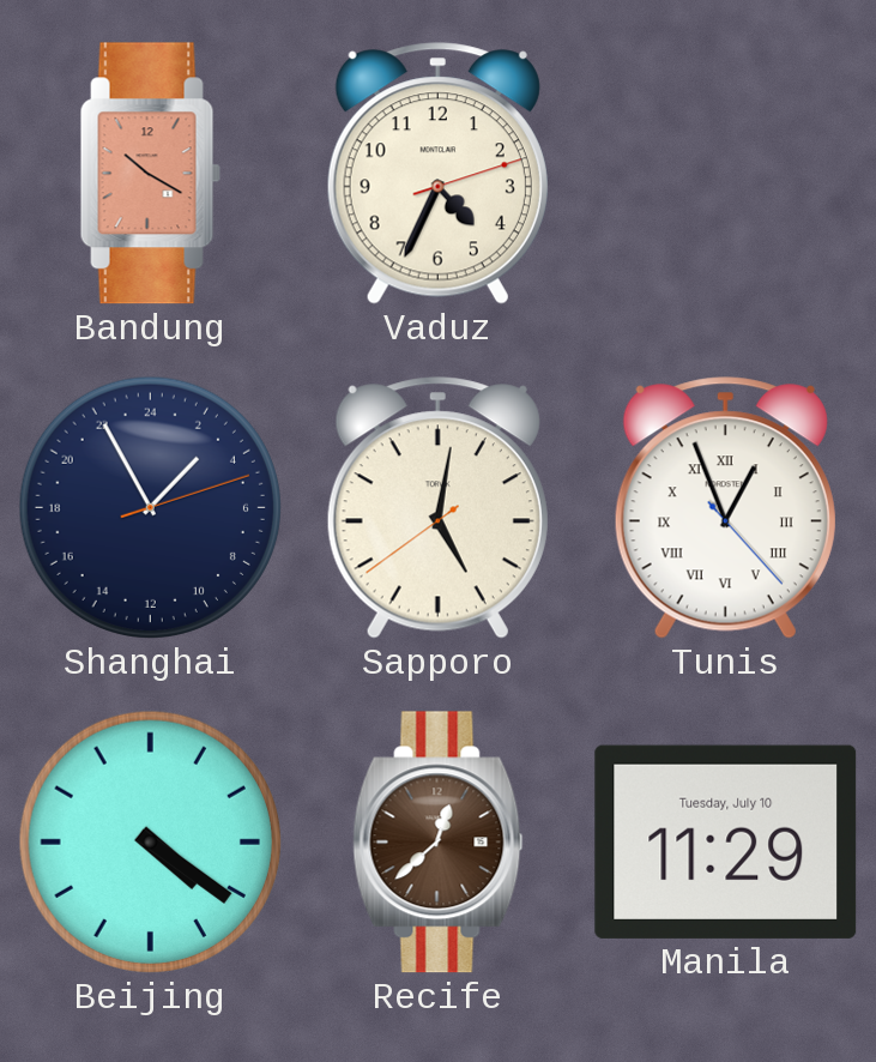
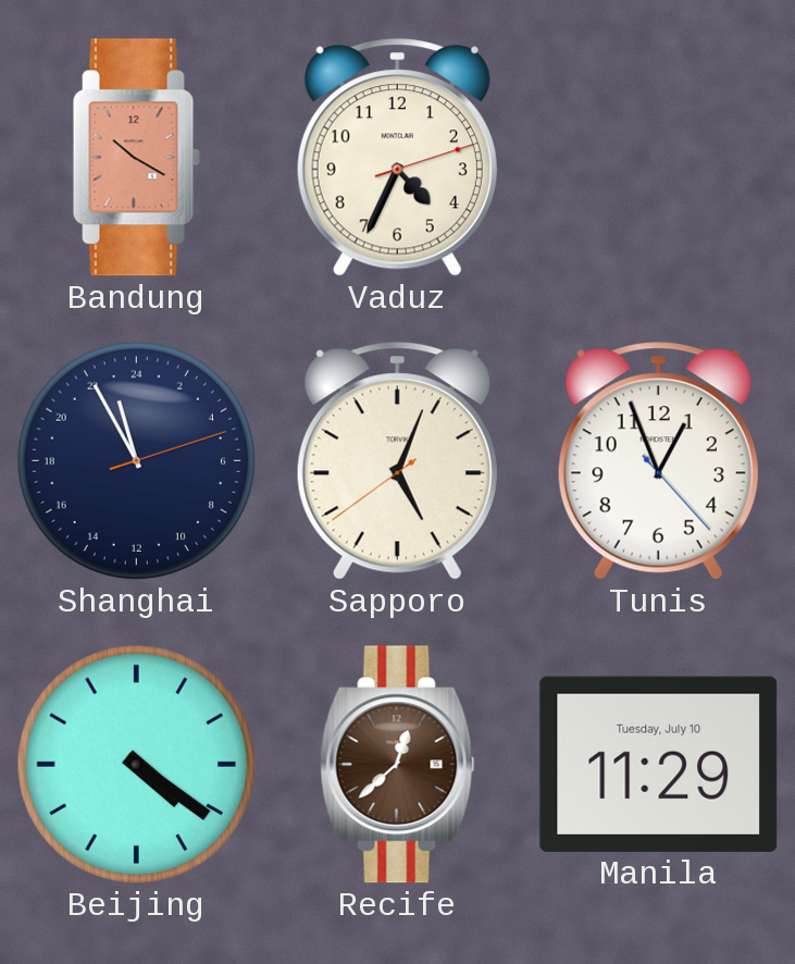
Shanghai: 2:55 -> 22:55 (136, 460)
Sapporo: 5:01 -> 5:03 (397, 461)
Tunis numerals: Roman -> Arabic (658, 461)
